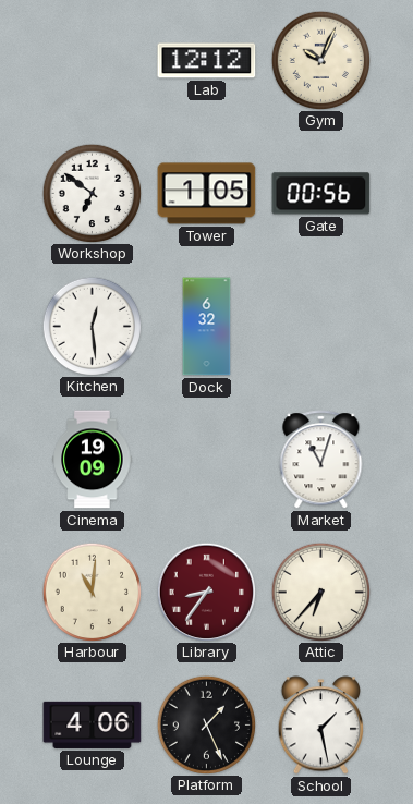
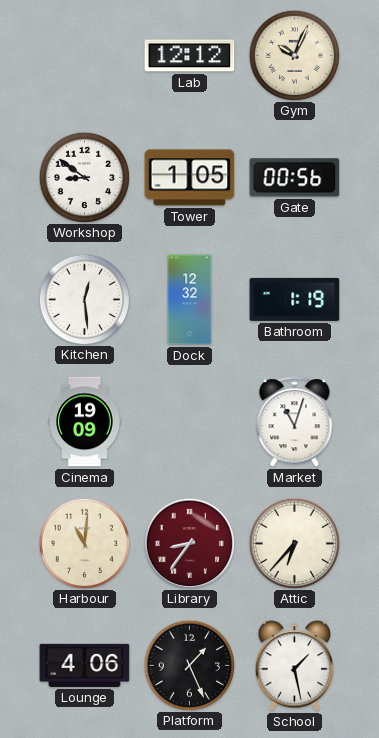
Workshop: 6:51 -> 8:51 (84, 177)
Dock: 6:32 -> 12:32 (190, 300)
Bathroom: none -> 1:19 (295, 299)
